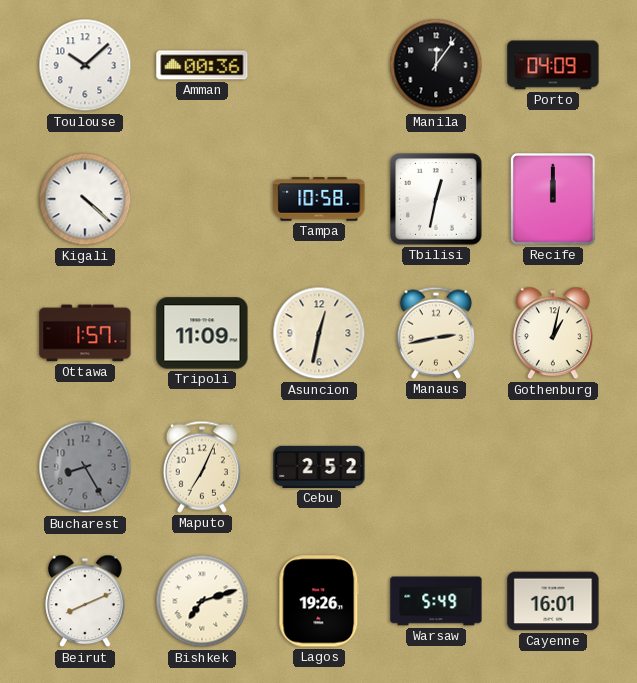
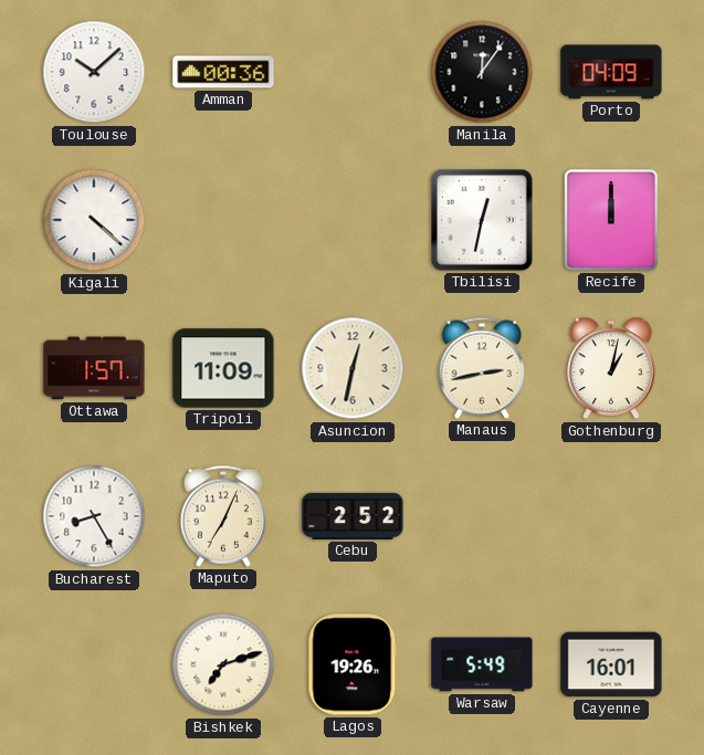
Tampa: 10:58 -> none (319, 199)
Bucharest dial: grey -> white (94, 516)
Beirut: 8:11 -> none (85, 601)
